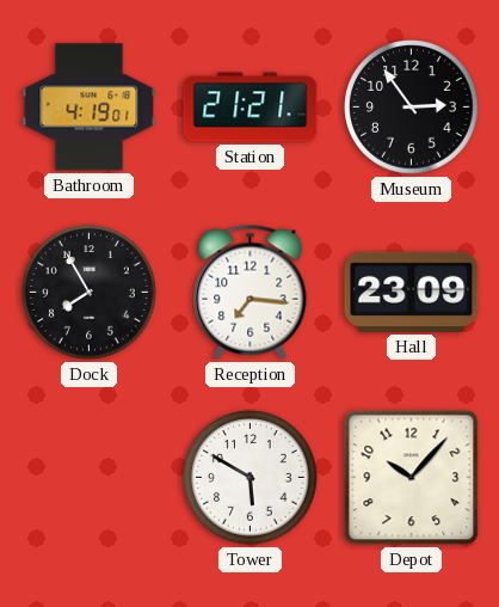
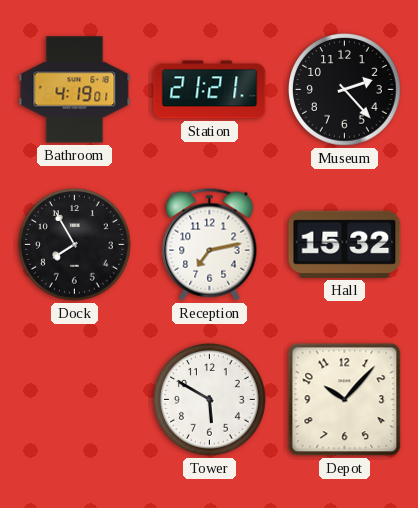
Museum: 2:54 -> 2:23 (345, 90)
Reception: 7:16 -> 7:13 (210, 245)
Hall: 23:09 -> 15:32 (345, 244)
